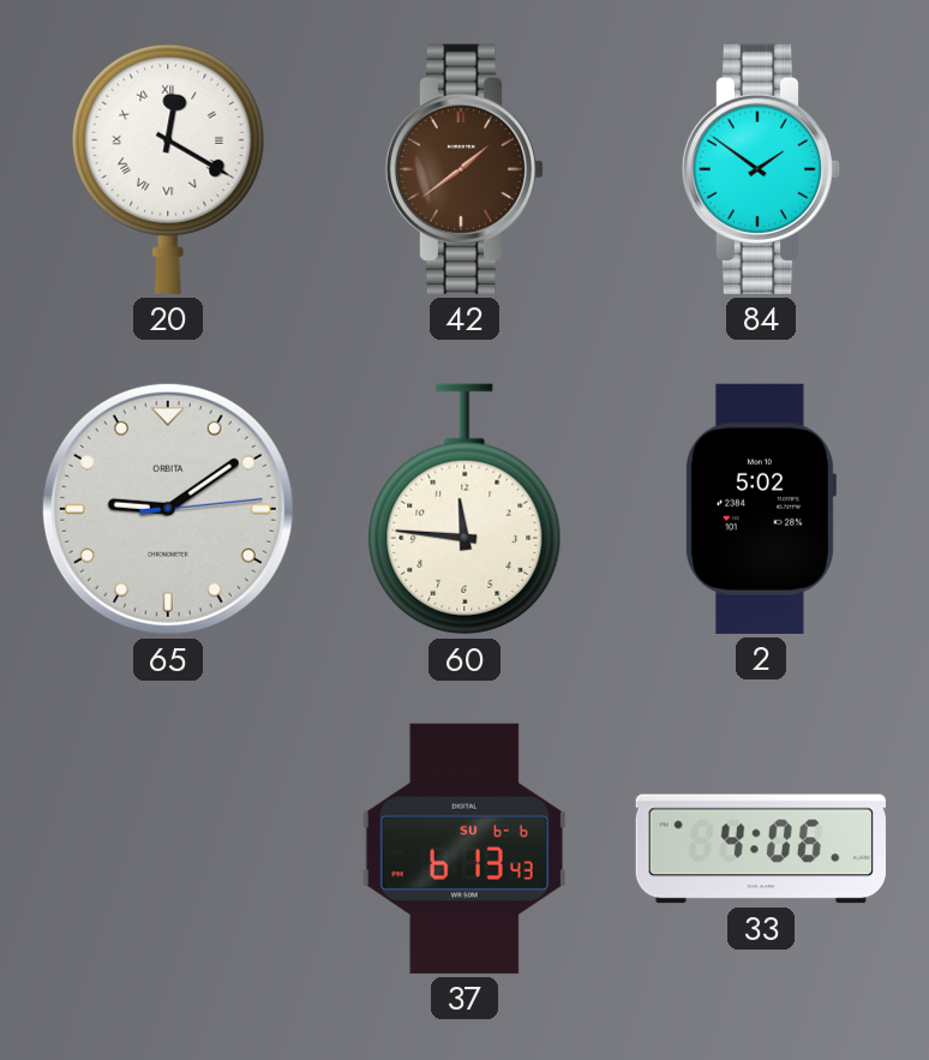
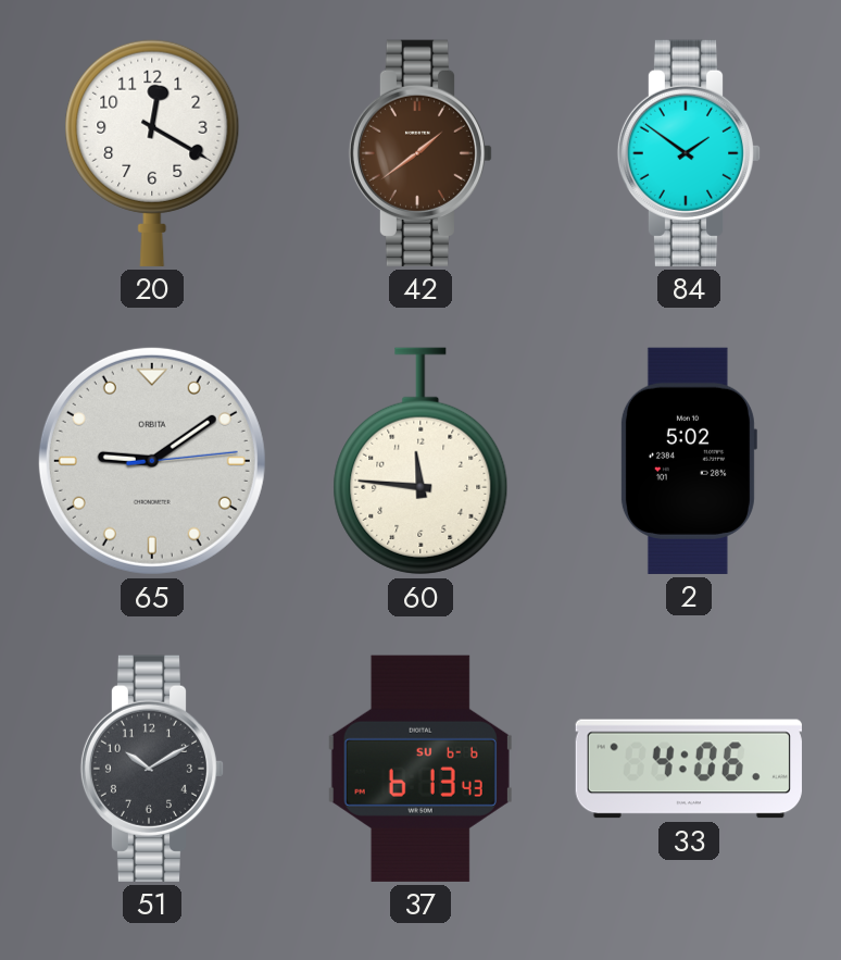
20 numerals: Roman -> Arabic (152, 152)
51: none -> 10:10 (152, 769)
